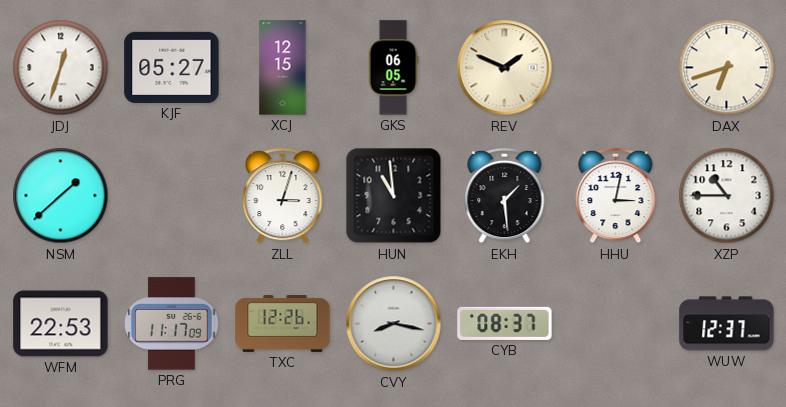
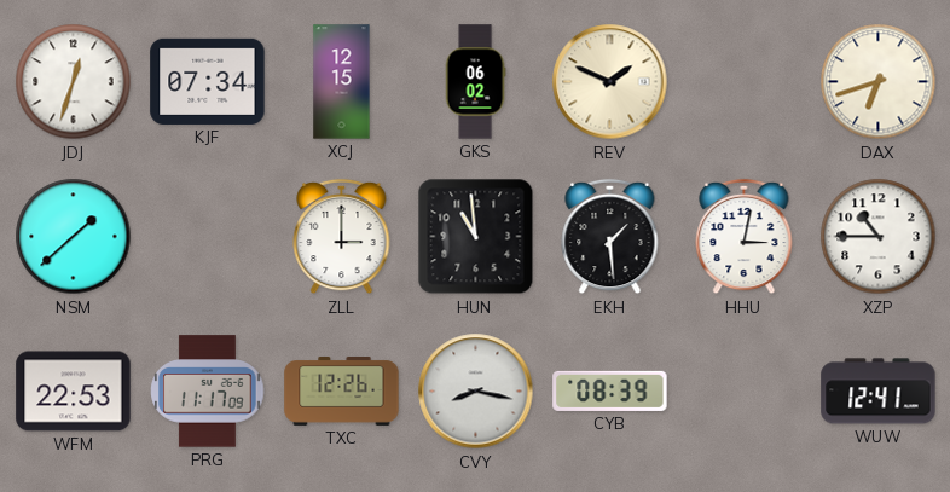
KJF: 05:27 -> 07:34 (208, 81)
GKS: 06:05 -> 06:02 (475, 82)
ZLL: 3:03 -> 3:00 (342, 237)
CYB: 08:37 -> 08:39 (610, 390)
WUW: 12:37 -> 12:41 (879, 392)
